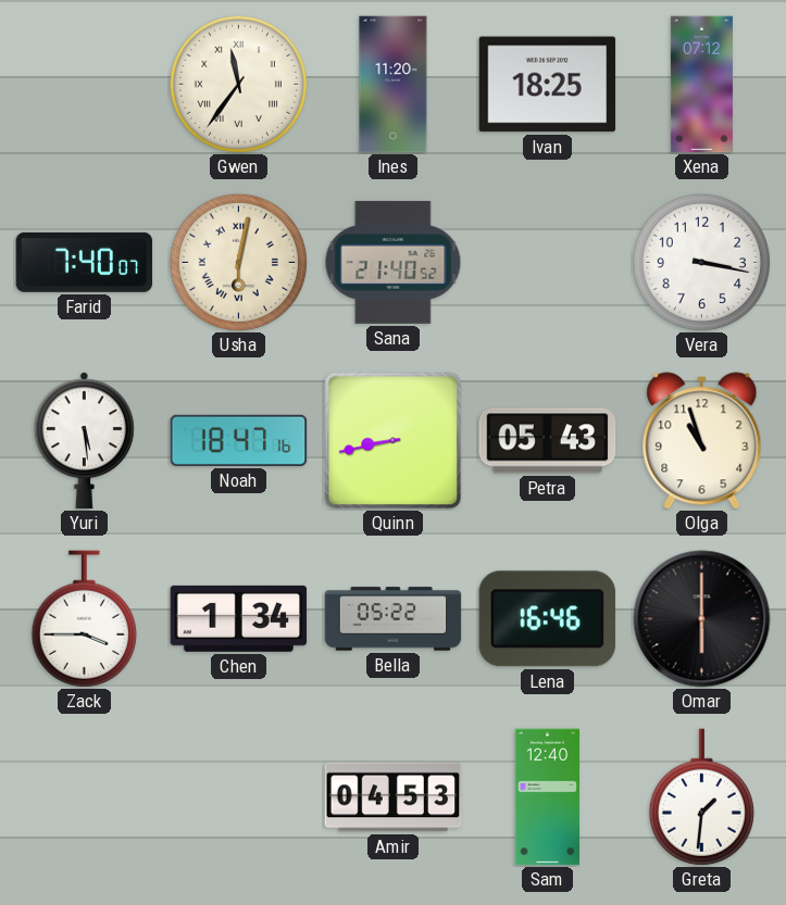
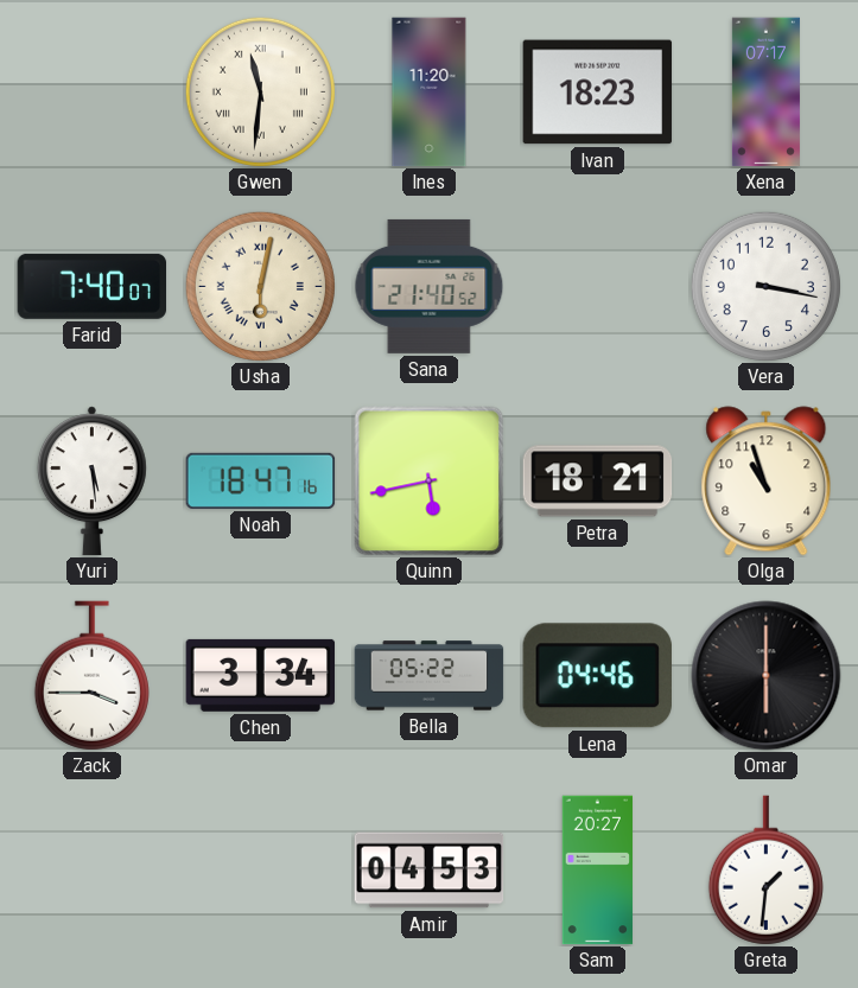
Gwen: 11:36 -> 11:31 (260, 91)
Ivan: 18:25 -> 18:23 (598, 93)
Xena: 07:12 -> 07:17 (765, 93)
Quinn: 8:43 -> 5:43 (430, 482)
Petra: 05:43 -> 18:21 (598, 482)
Chen: 1:34 -> 3:34 (261, 675)
Lena: 16:46 -> 04:46 (597, 676)
Sam: 12:40 -> 20:27 (598, 871)
